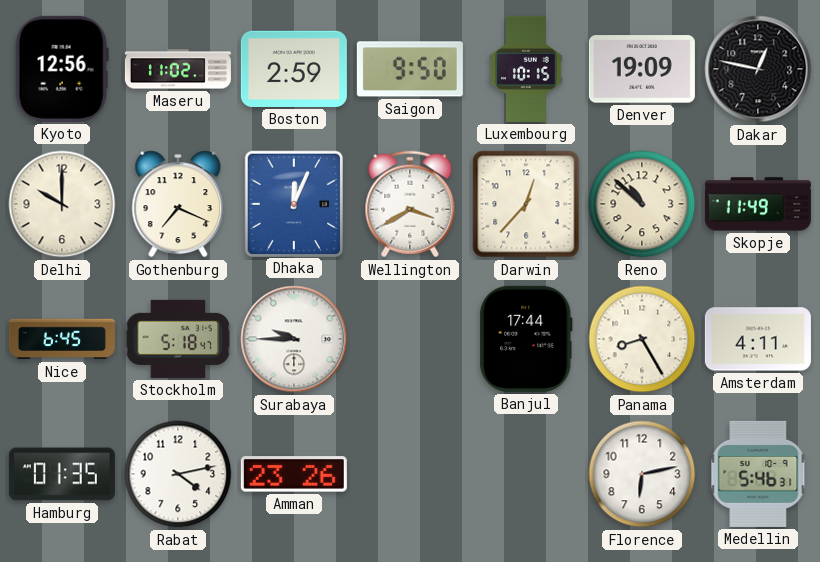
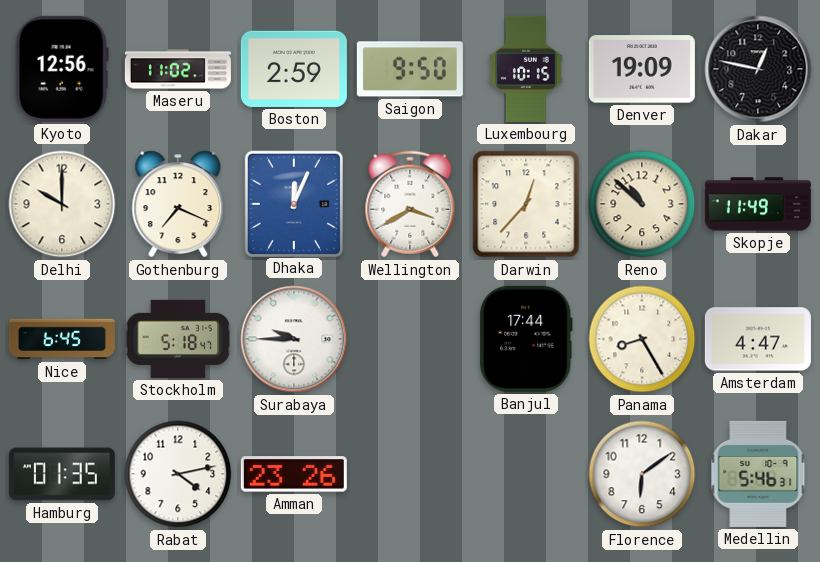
Amsterdam: 4:11 -> 4:47 (758, 339)
Florence: 6:13 -> 6:09 (642, 474)
